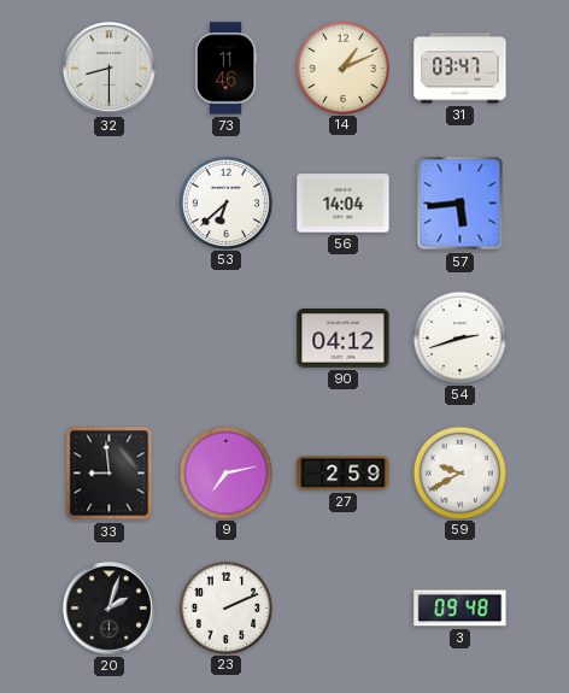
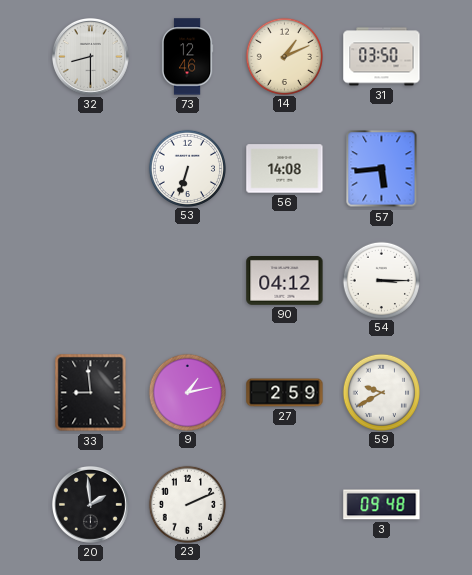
73: 11:46 -> 12:46 (187, 57)
31: 03:47 -> 03:50 (382, 57)
53: 6:38 -> 6:33 (187, 168)
56: 14:04 -> 14:08 (285, 169)
54: 2:42 -> 3:15 (381, 280)
9: 7:13 -> 1:13 (187, 392)
20: 2:03 -> 1:59 (91, 505)
